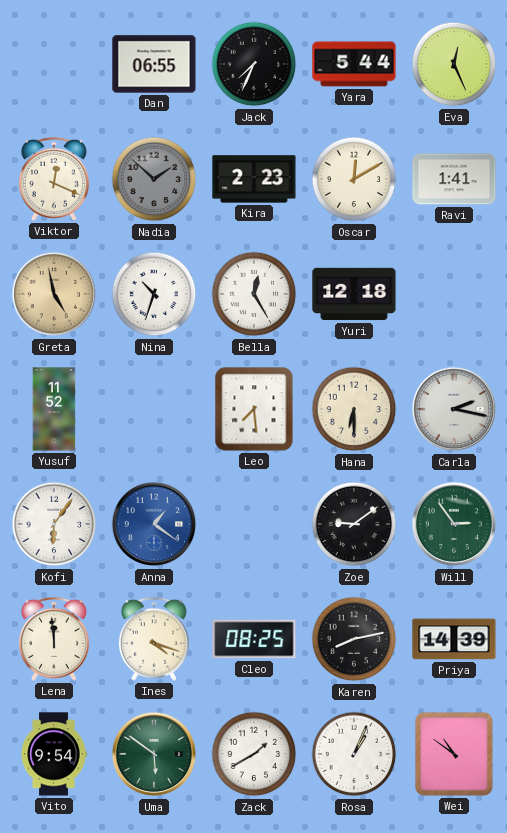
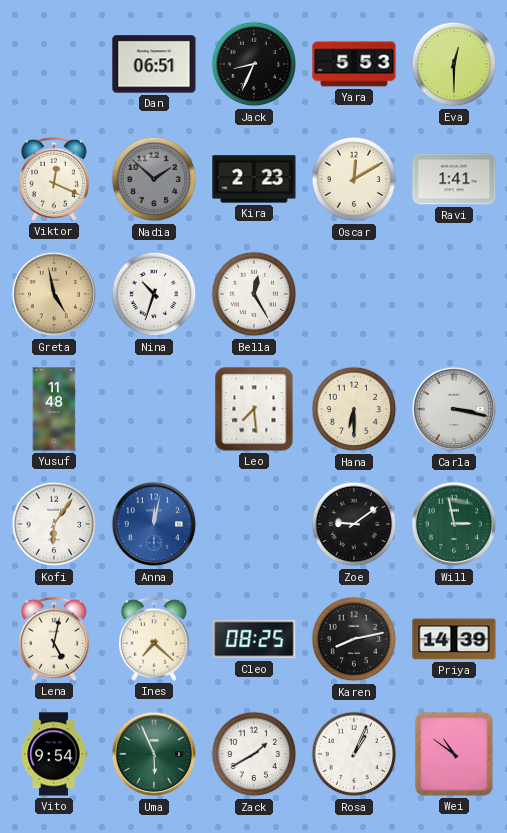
Dan: 06:55 -> 06:51 (154, 64)
Jack: 7:34 -> 8:34 (254, 64)
Yara: 5:44 -> 5:53 (354, 64)
Eva: 12:26 -> 12:30 (454, 64)
Yuri: 12:18 -> none (354, 294)
Yusuf: 11:52 -> 11:48 (54, 409)
Carla: 2:17 -> 3:17 (454, 409)
Anna: 1:21 -> 12:02 (154, 524)
Will: 2:54 -> 2:58 (454, 524)
Lena: 11:59 -> 5:02 (54, 639)
Ines: 4:18 -> 7:22 (154, 639)
Uma: 5:51 -> 5:56 (154, 754)
